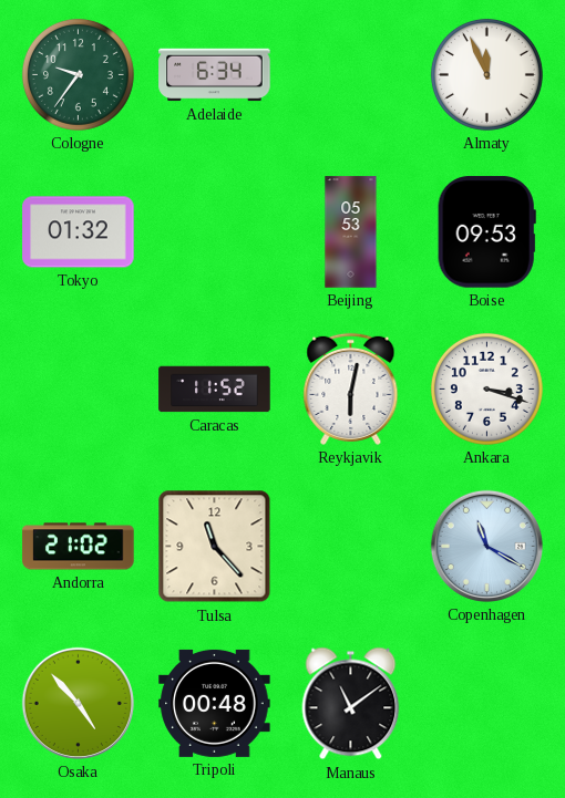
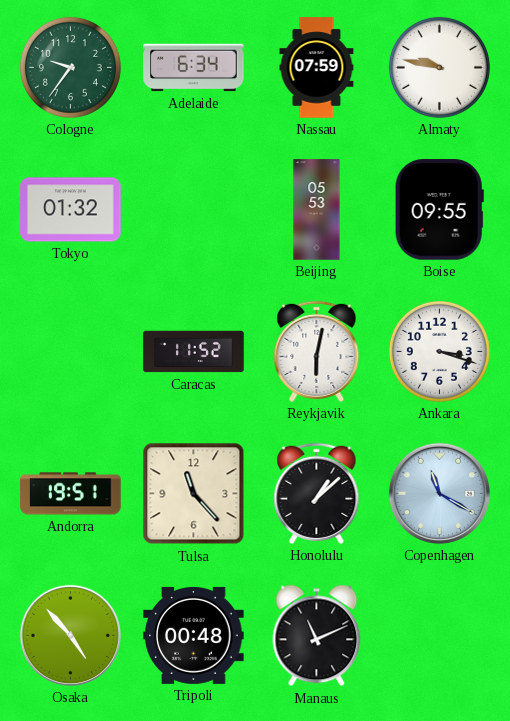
Nassau: none -> 07:59 (317, 68)
Almaty: 11:56 -> 9:47 (439, 67)
Boise: 09:53 -> 09:55 (439, 210)
Andorra: 21:02 -> 19:51 (71, 494)
Honolulu: none -> 1:08 (317, 493)
Manaus: 11:09 -> 11:11 (317, 636)
